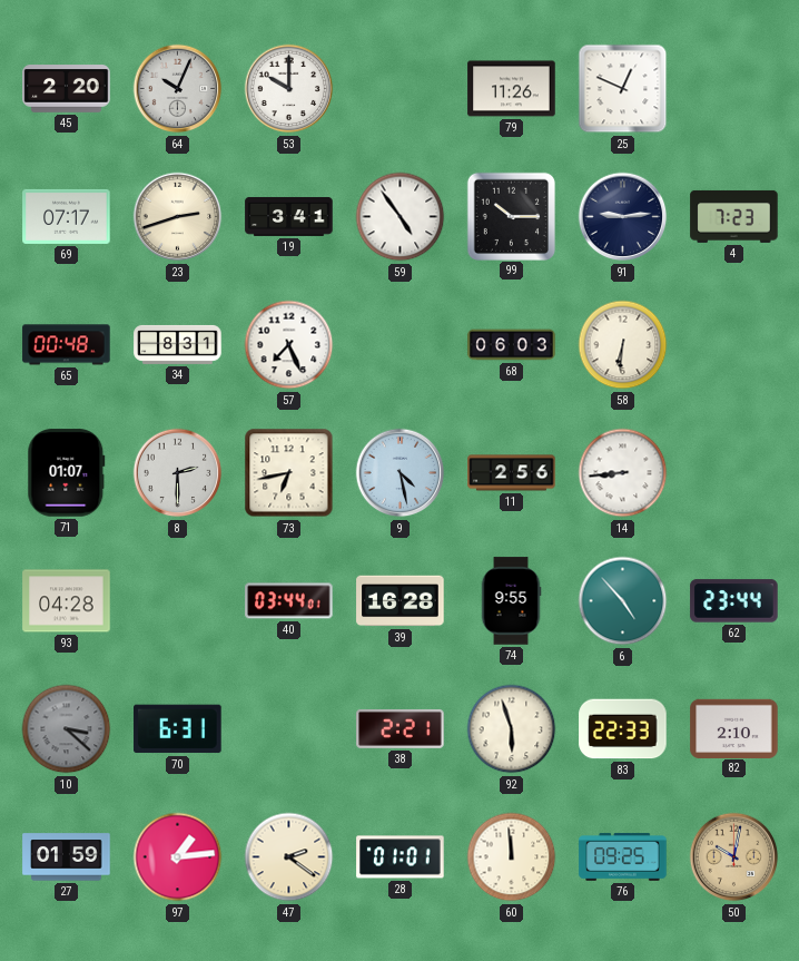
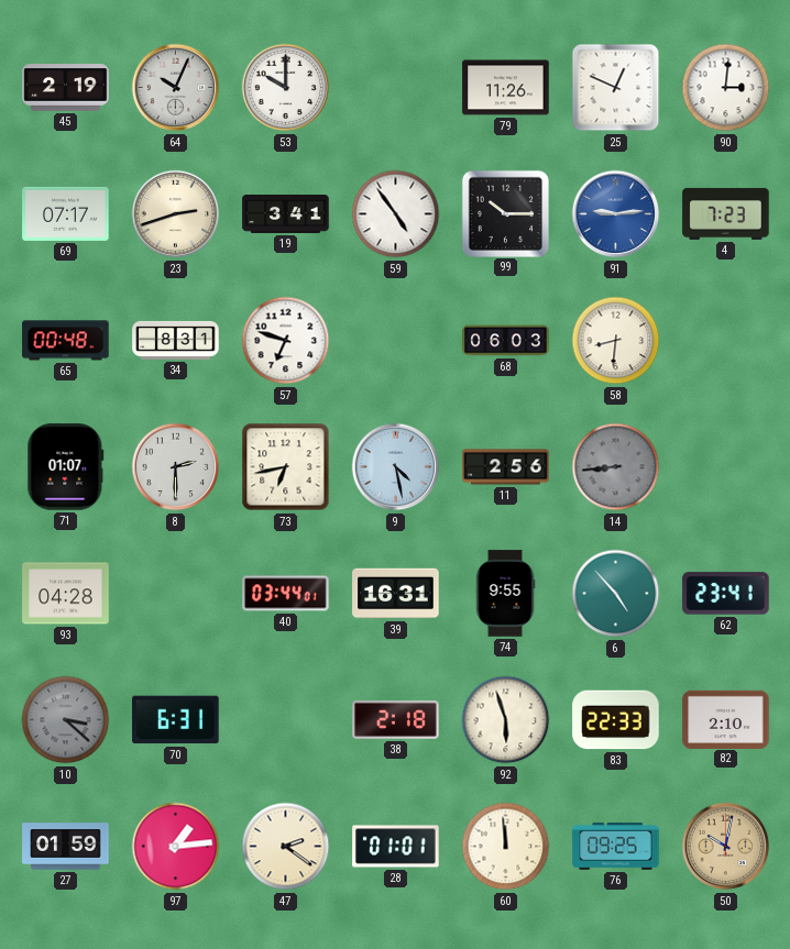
45: 2:20 -> 2:19 (66, 88)
90: none -> 3:01 (726, 88)
91 dial: navy -> blue (616, 214)
57: 7:26 -> 6:48 (286, 341)
58: 6:31 -> 8:31 (616, 341)
14 dial: white -> grey (616, 467)
39: 16:28 -> 16:31 (396, 594)
62: 23:44 -> 23:41 (726, 594)
38: 2:21 -> 2:18 (396, 719)
